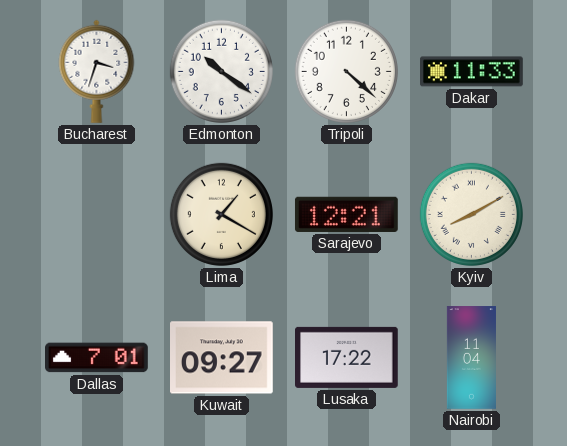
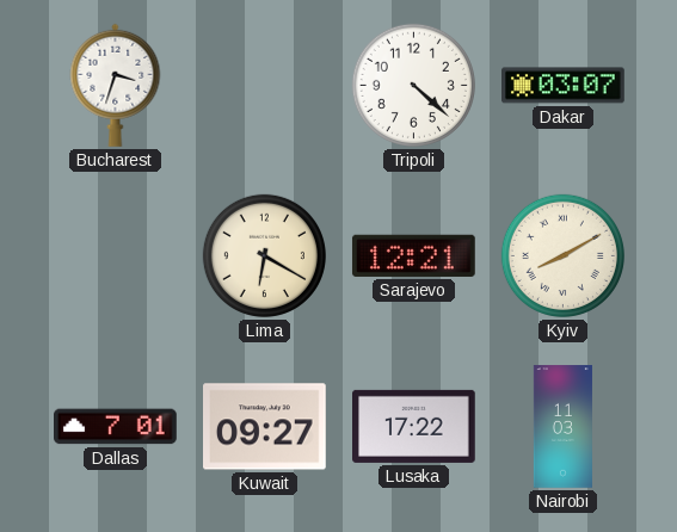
Edmonton: 10:21 -> none (221, 71)
Dakar: 11:33 -> 03:07 (564, 86)
Lima: 1:20 -> 6:20 (264, 255)
Nairobi: 11:04 -> 11:03 (562, 427)
